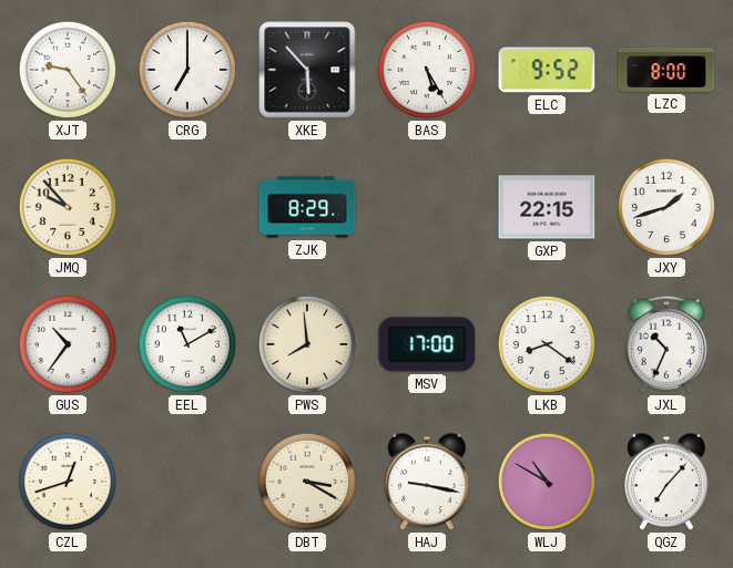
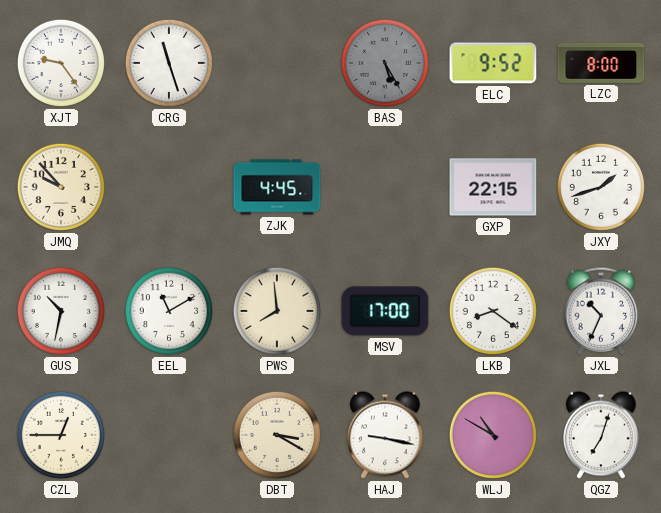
CRG: 7:00 -> 11:27 (169, 63)
XKE: 5:53 -> none (307, 70)
BAS dial: white -> grey (385, 63)
ZJK: 8:29 -> 4:45 (277, 187)
GUS: 10:36 -> 10:32 (61, 311)
CZL: 12:42 -> 12:45 (61, 435)
QGZ: 7:07 -> 7:03 (601, 435)
